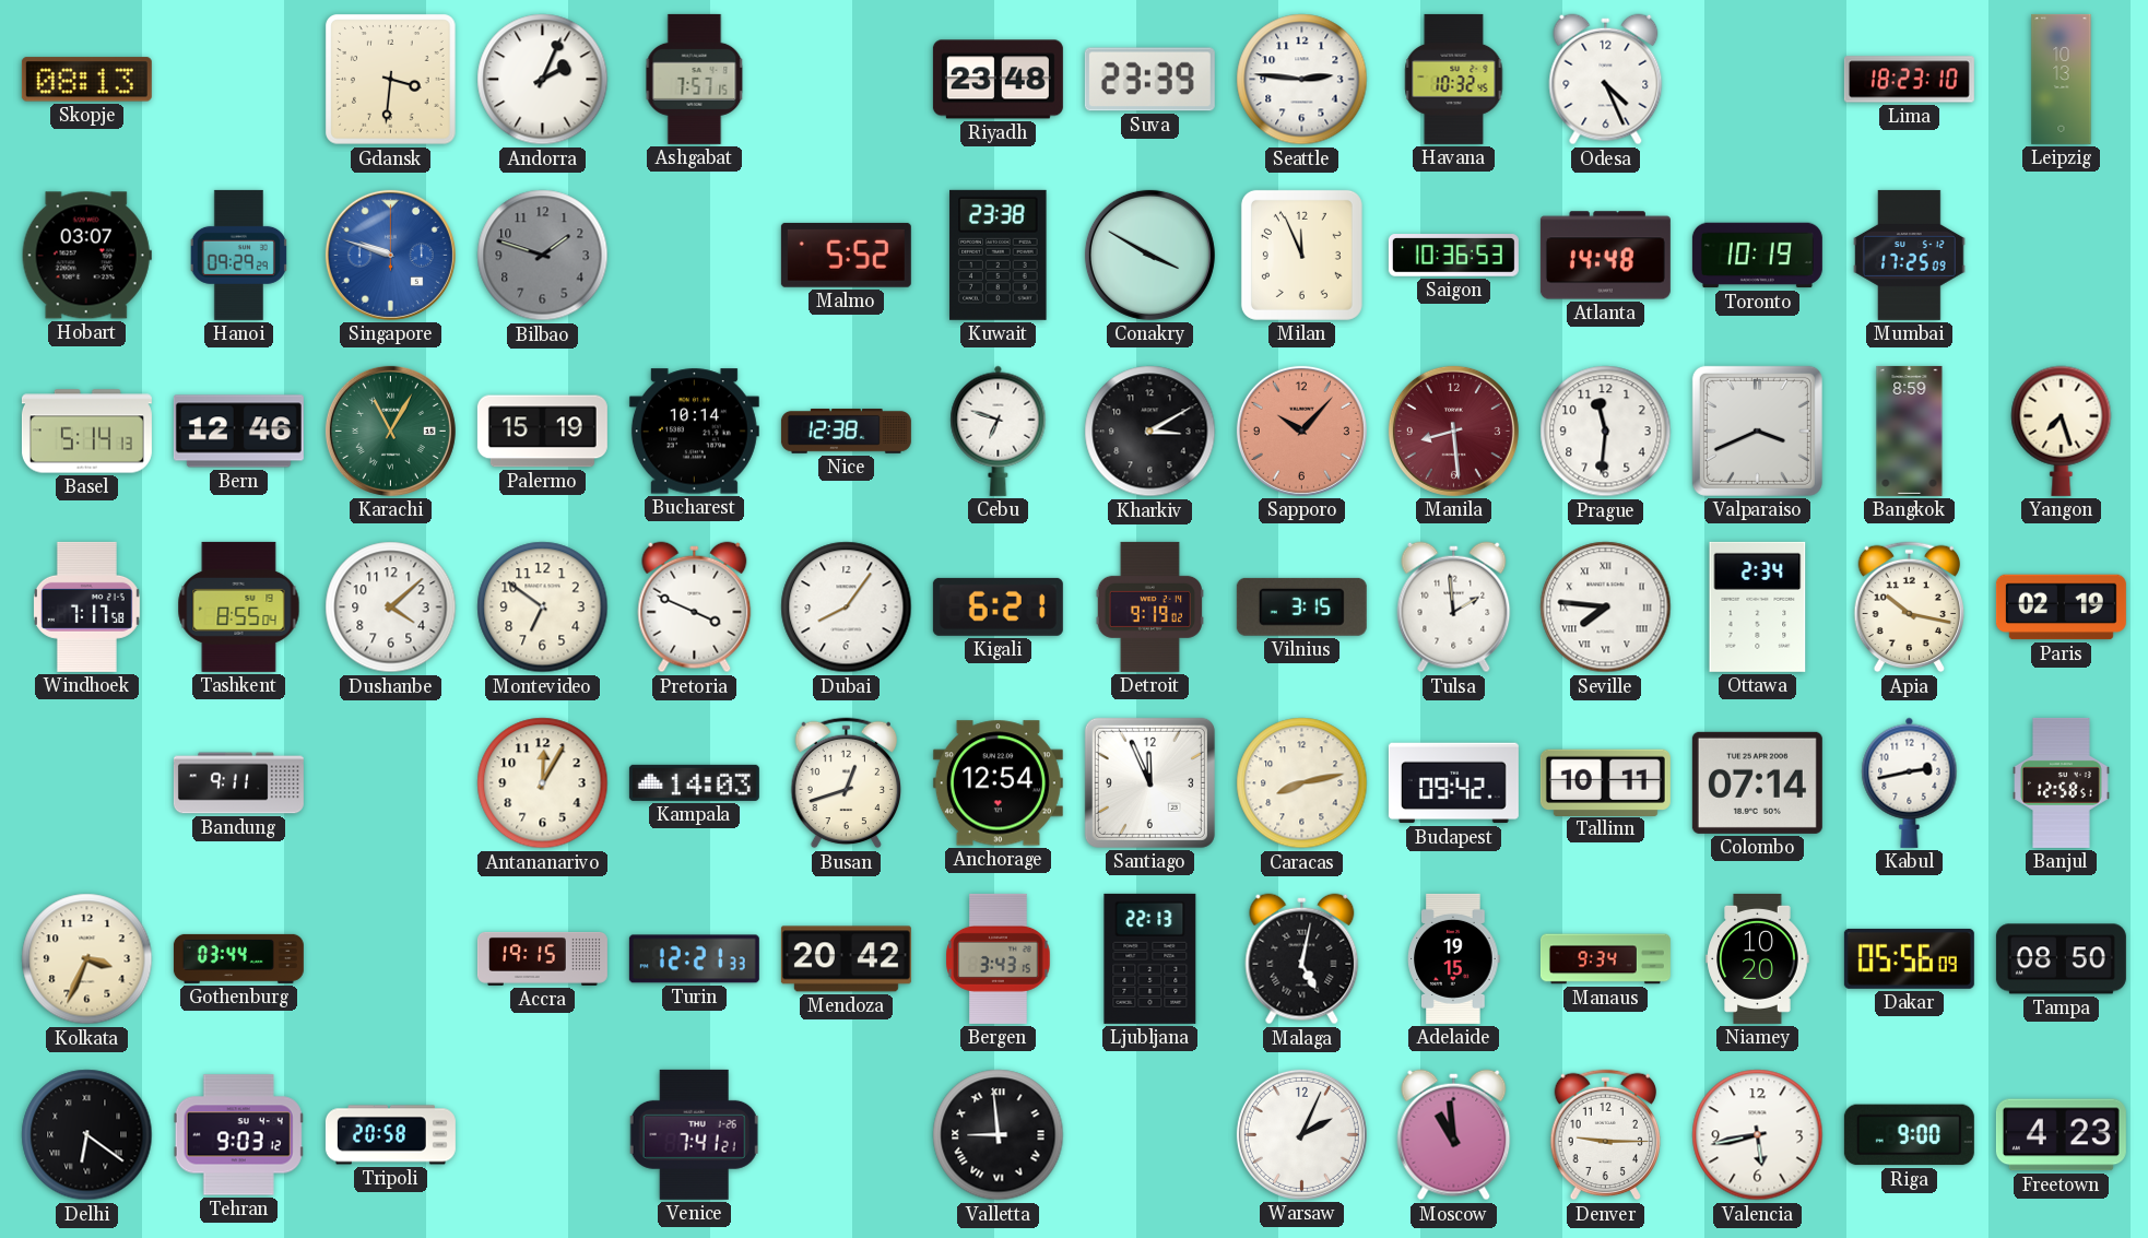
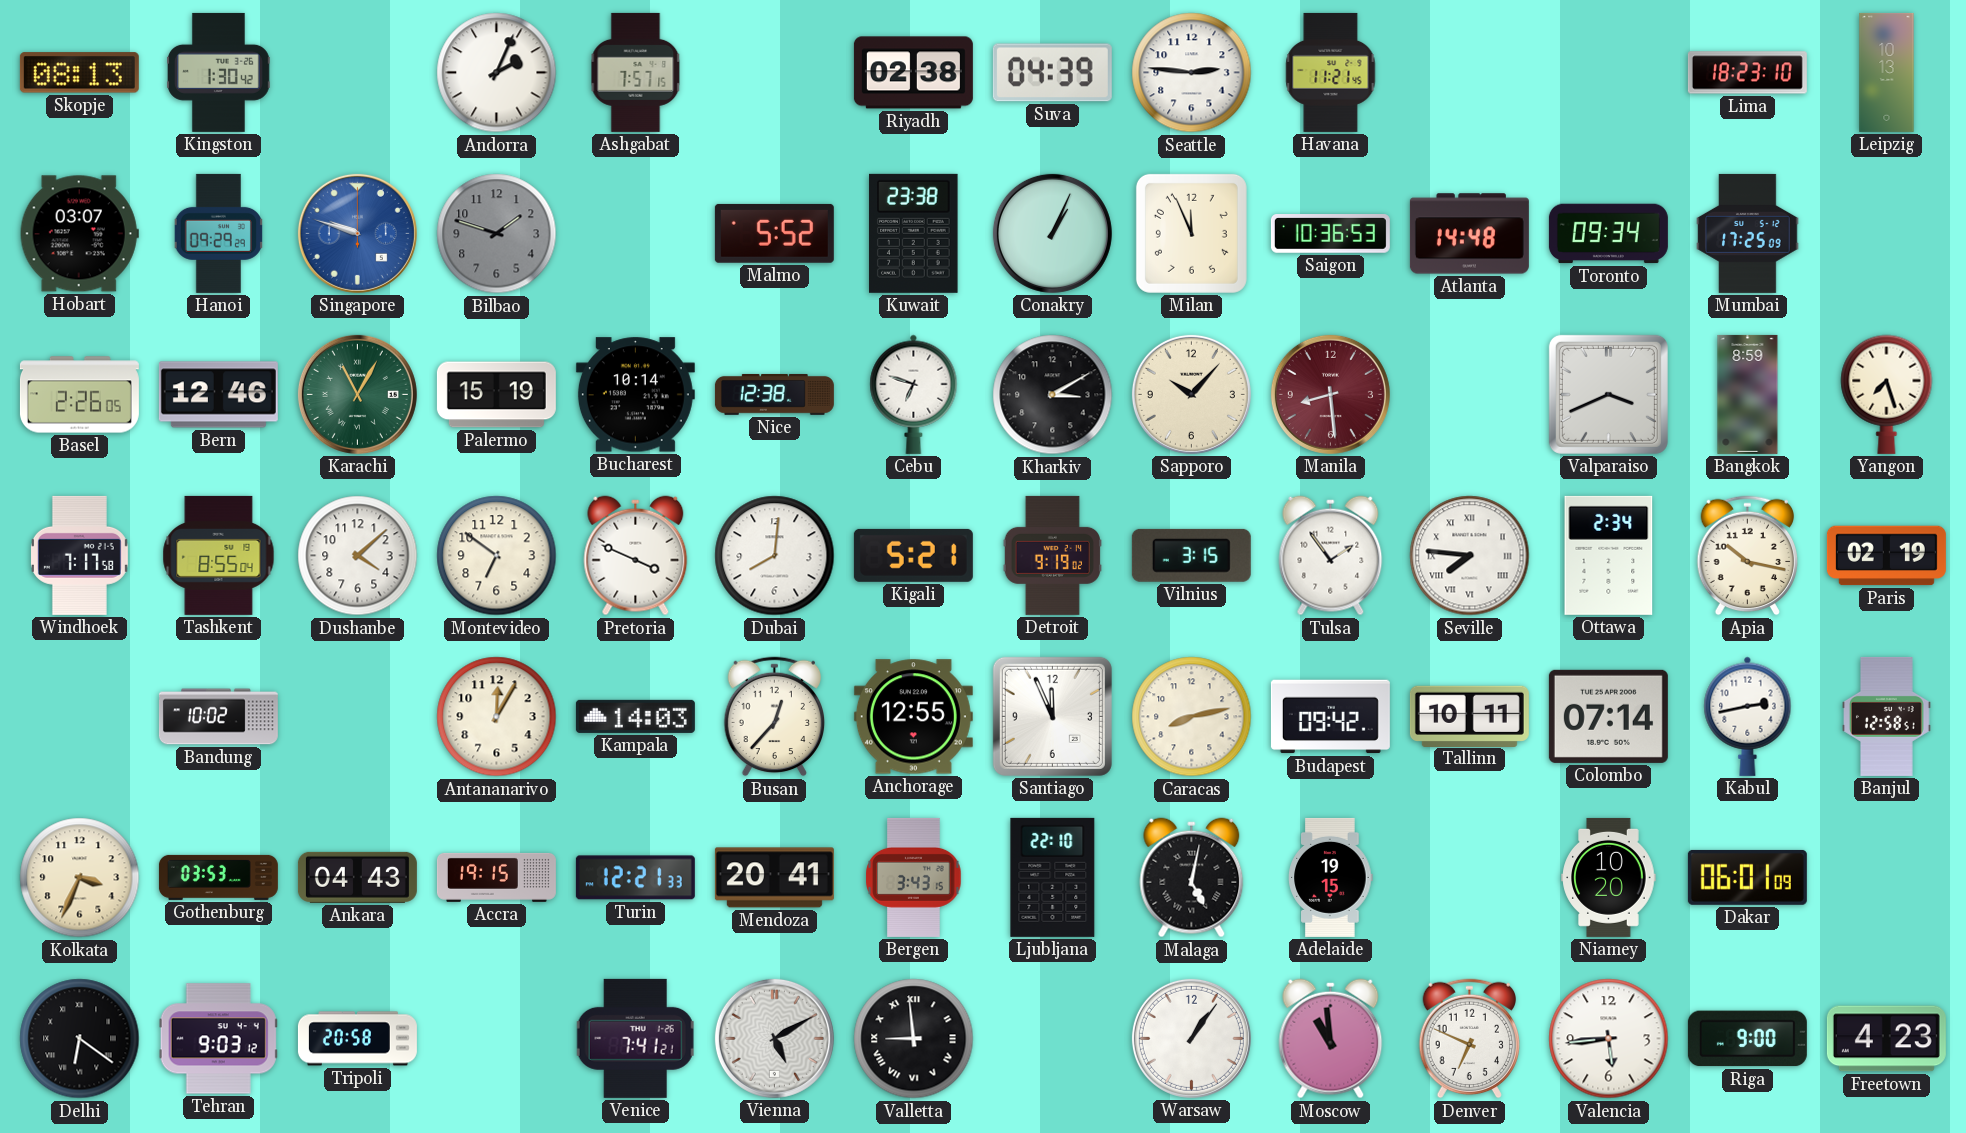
Kingston: none -> 1:30 (219, 72)
Gdansk: 3:31 -> none (391, 80)
Riyadh: 23:48 -> 02:38 (913, 73)
Suva: 23:39 -> 04:39 (1052, 73)
Havana: 10:32 -> 11:21 (1331, 72)
Odesa: 4:26 -> none (1606, 80)
Conakry: 3:50 -> 1:04 (1052, 233)
Toronto: 10:19 -> 09:34 (1608, 234)
Basel: 5:14 -> 2:26 (79, 395)
Sapporo dial: salmon -> cream (1191, 394)
Prague: 11:31 -> none (1606, 432)
Dubai: 8:06 -> 8:01 (775, 556)
Kigali: 6:21 -> 5:21 (913, 555)
Tulsa: 1:59 -> 1:54 (1331, 556)
Bandung: 9:11 -> 10:02 (218, 717)
Busan: 12:42 -> 12:37 (774, 717)
Anchorage: 12:54 -> 12:55 (913, 717)
Gothenburg: 03:44 -> 03:53 (218, 877)
Ankara: none -> 04:43 (357, 877)
Mendoza: 20:42 -> 20:41 (774, 878)
Ljubljana: 22:13 -> 22:10 (1053, 877)
Manaus: 9:34 -> none (1605, 959)
Dakar: 05:56 -> 06:01 (1747, 877)
Tampa: 08:50 -> none (2061, 959)
Vienna: none -> 5:10 (774, 1038)
Warsaw: 2:04 -> 1:06 (1191, 1038)
Denver: 9:15 -> 6:49 (1469, 1039)
Valencia: 5:43 -> 5:44 (1609, 1039)
